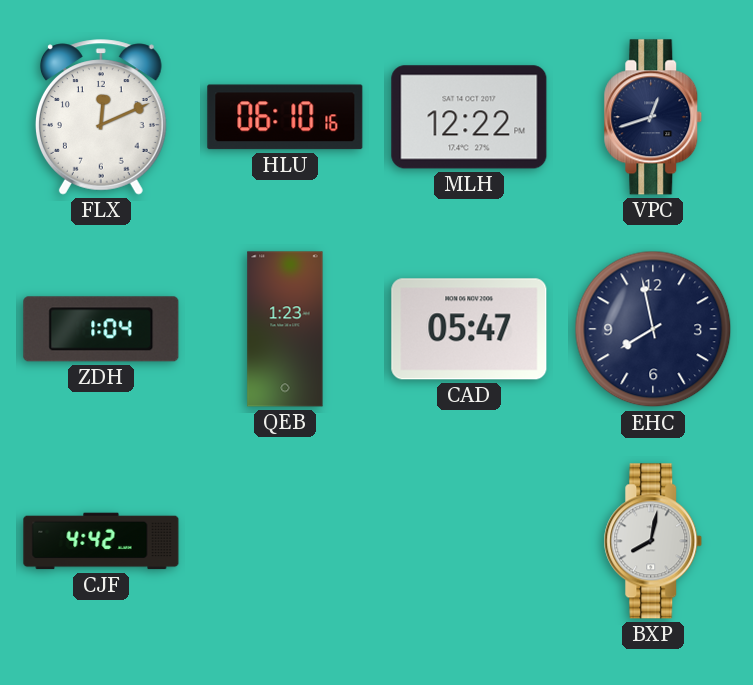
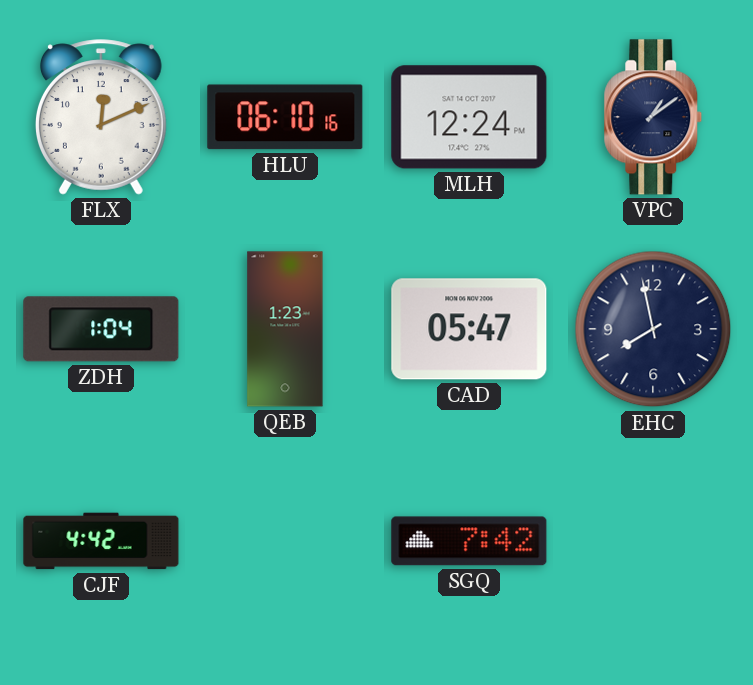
MLH: 12:22 -> 12:24 (469, 117)
VPC: 12:42 -> 1:09 (653, 117)
SGQ: none -> 7:42 (469, 541)
BXP: 8:02 -> none (653, 541)
